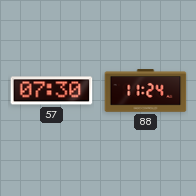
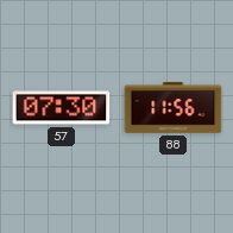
88: 11:24 -> 11:56 (174, 108)
